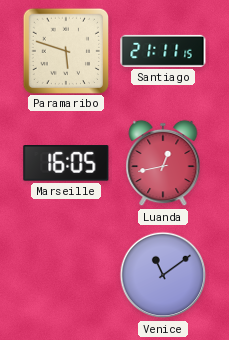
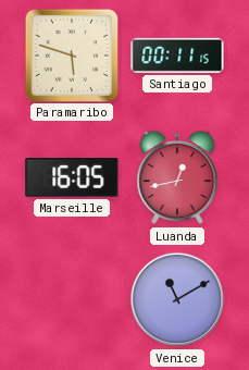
Santiago: 21:11 -> 00:11 (177, 55)
Venice: 11:09 -> 11:10 (177, 299)
